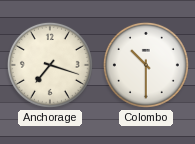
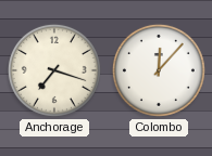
Colombo: 10:30 -> 12:07 (159, 70)
